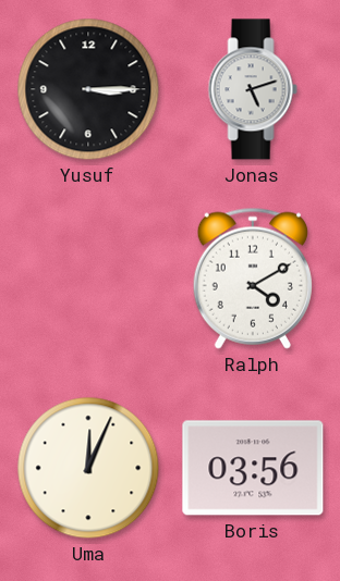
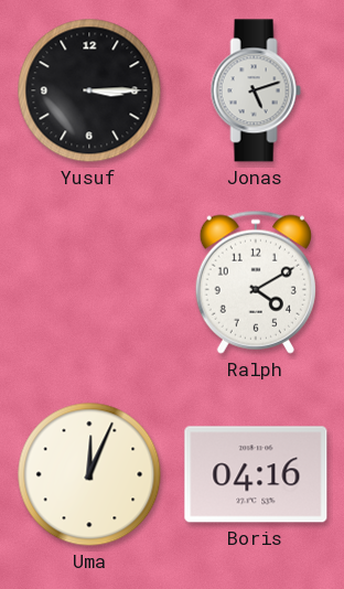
Boris: 03:56 -> 04:16 (256, 474)
